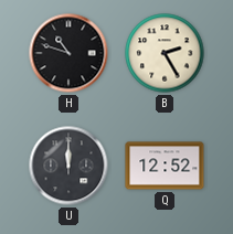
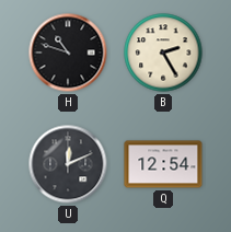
U: 12:00 -> 12:11 (68, 164)
Q: 12:52 -> 12:54 (163, 164)
